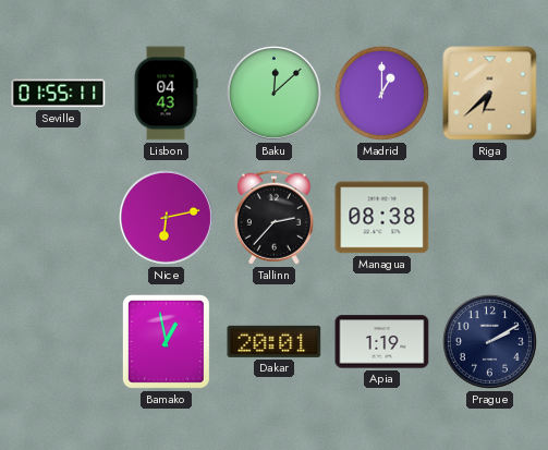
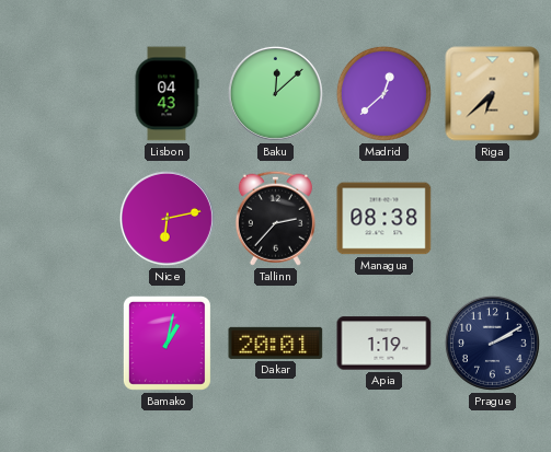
Seville: 01:55 -> none (59, 94)
Madrid: 1:00 -> 12:38 (383, 93)
Bamako: 12:58 -> 1:02 (167, 343)
